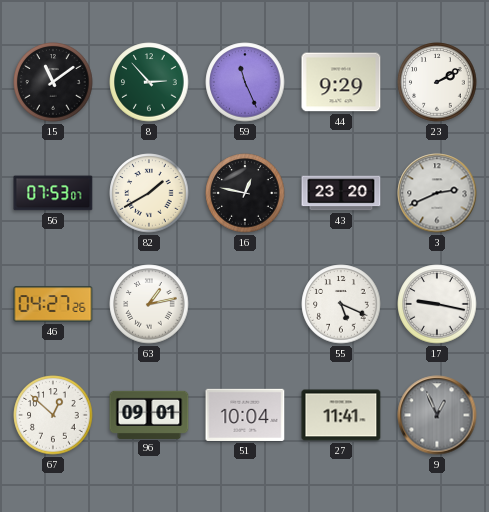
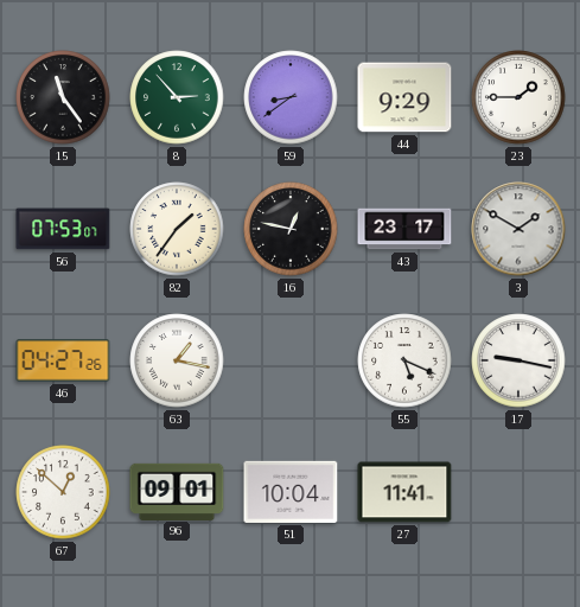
15: 11:09 -> 11:24 (63, 97)
59: 11:26 -> 8:39 (291, 97)
23: 2:10 -> 1:45 (518, 97)
82: 1:40 -> 1:36 (177, 229)
43: 23:20 -> 23:17 (404, 229)
3: 2:41 -> 1:50 (518, 229)
63: 1:13 -> 1:17 (177, 360)
9: 12:56 -> none (437, 415)
